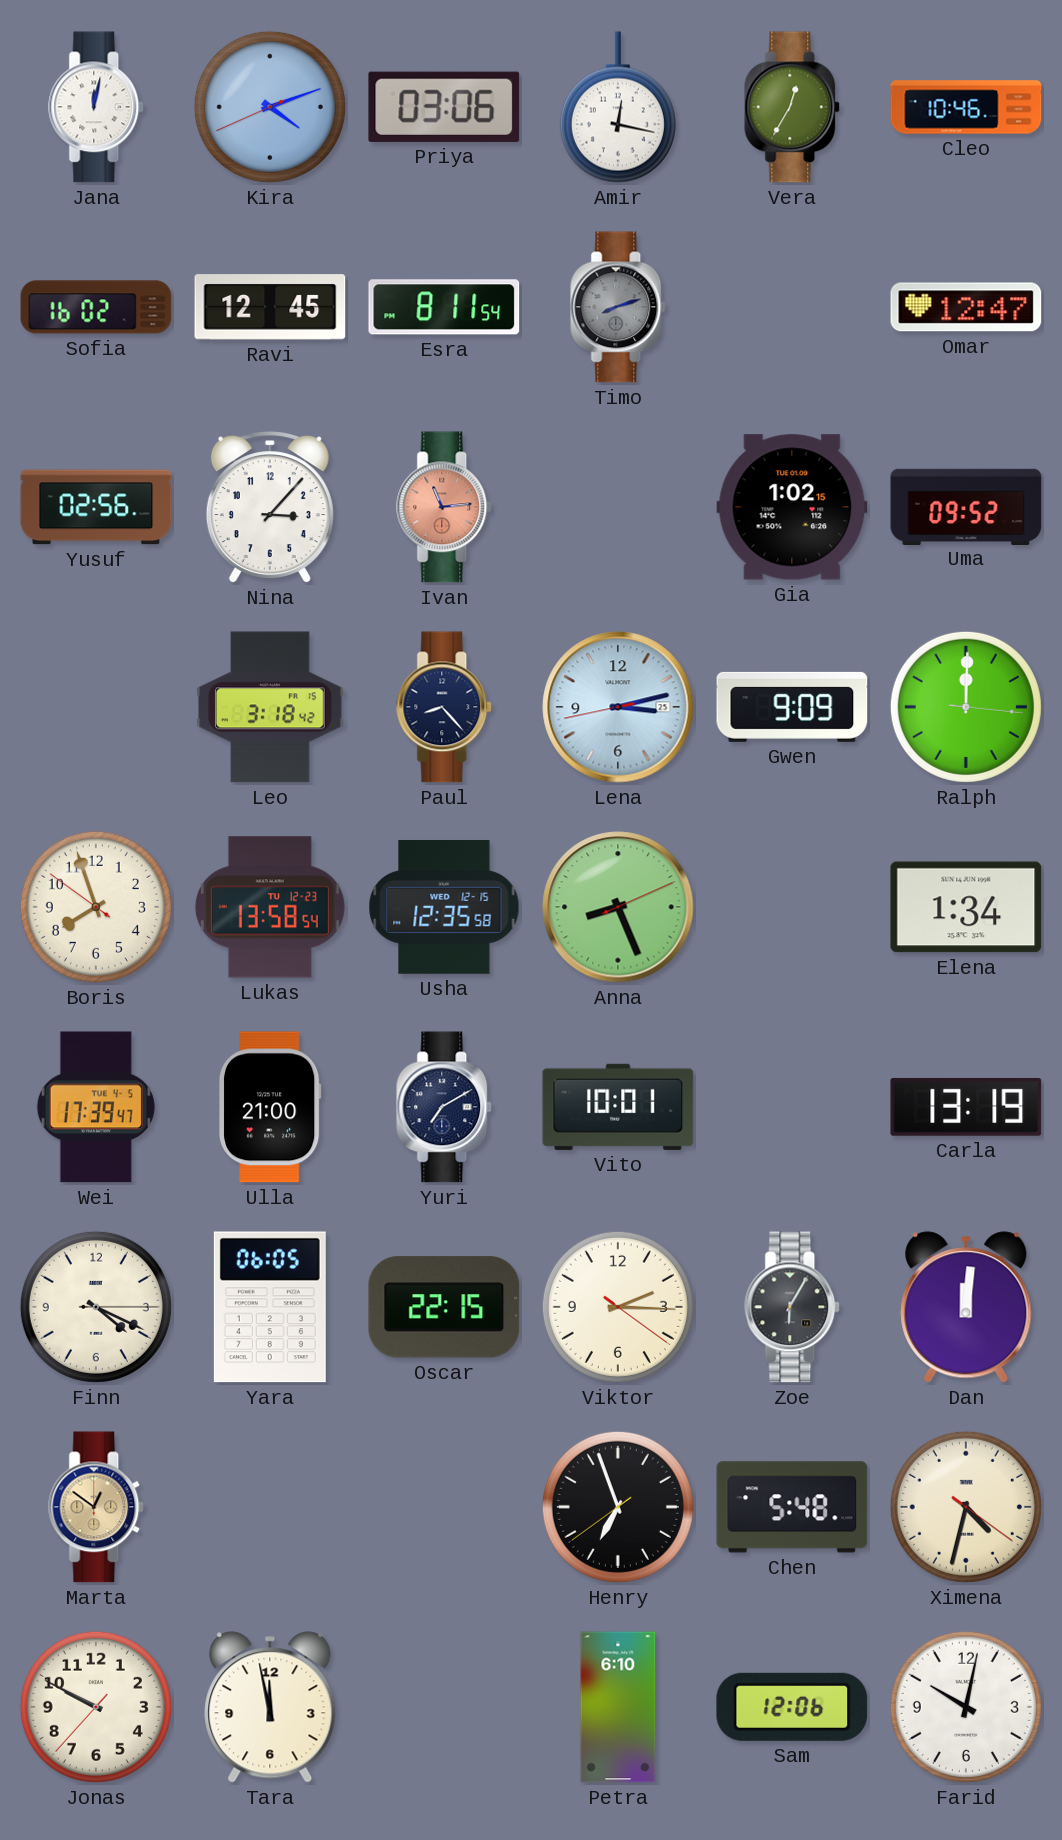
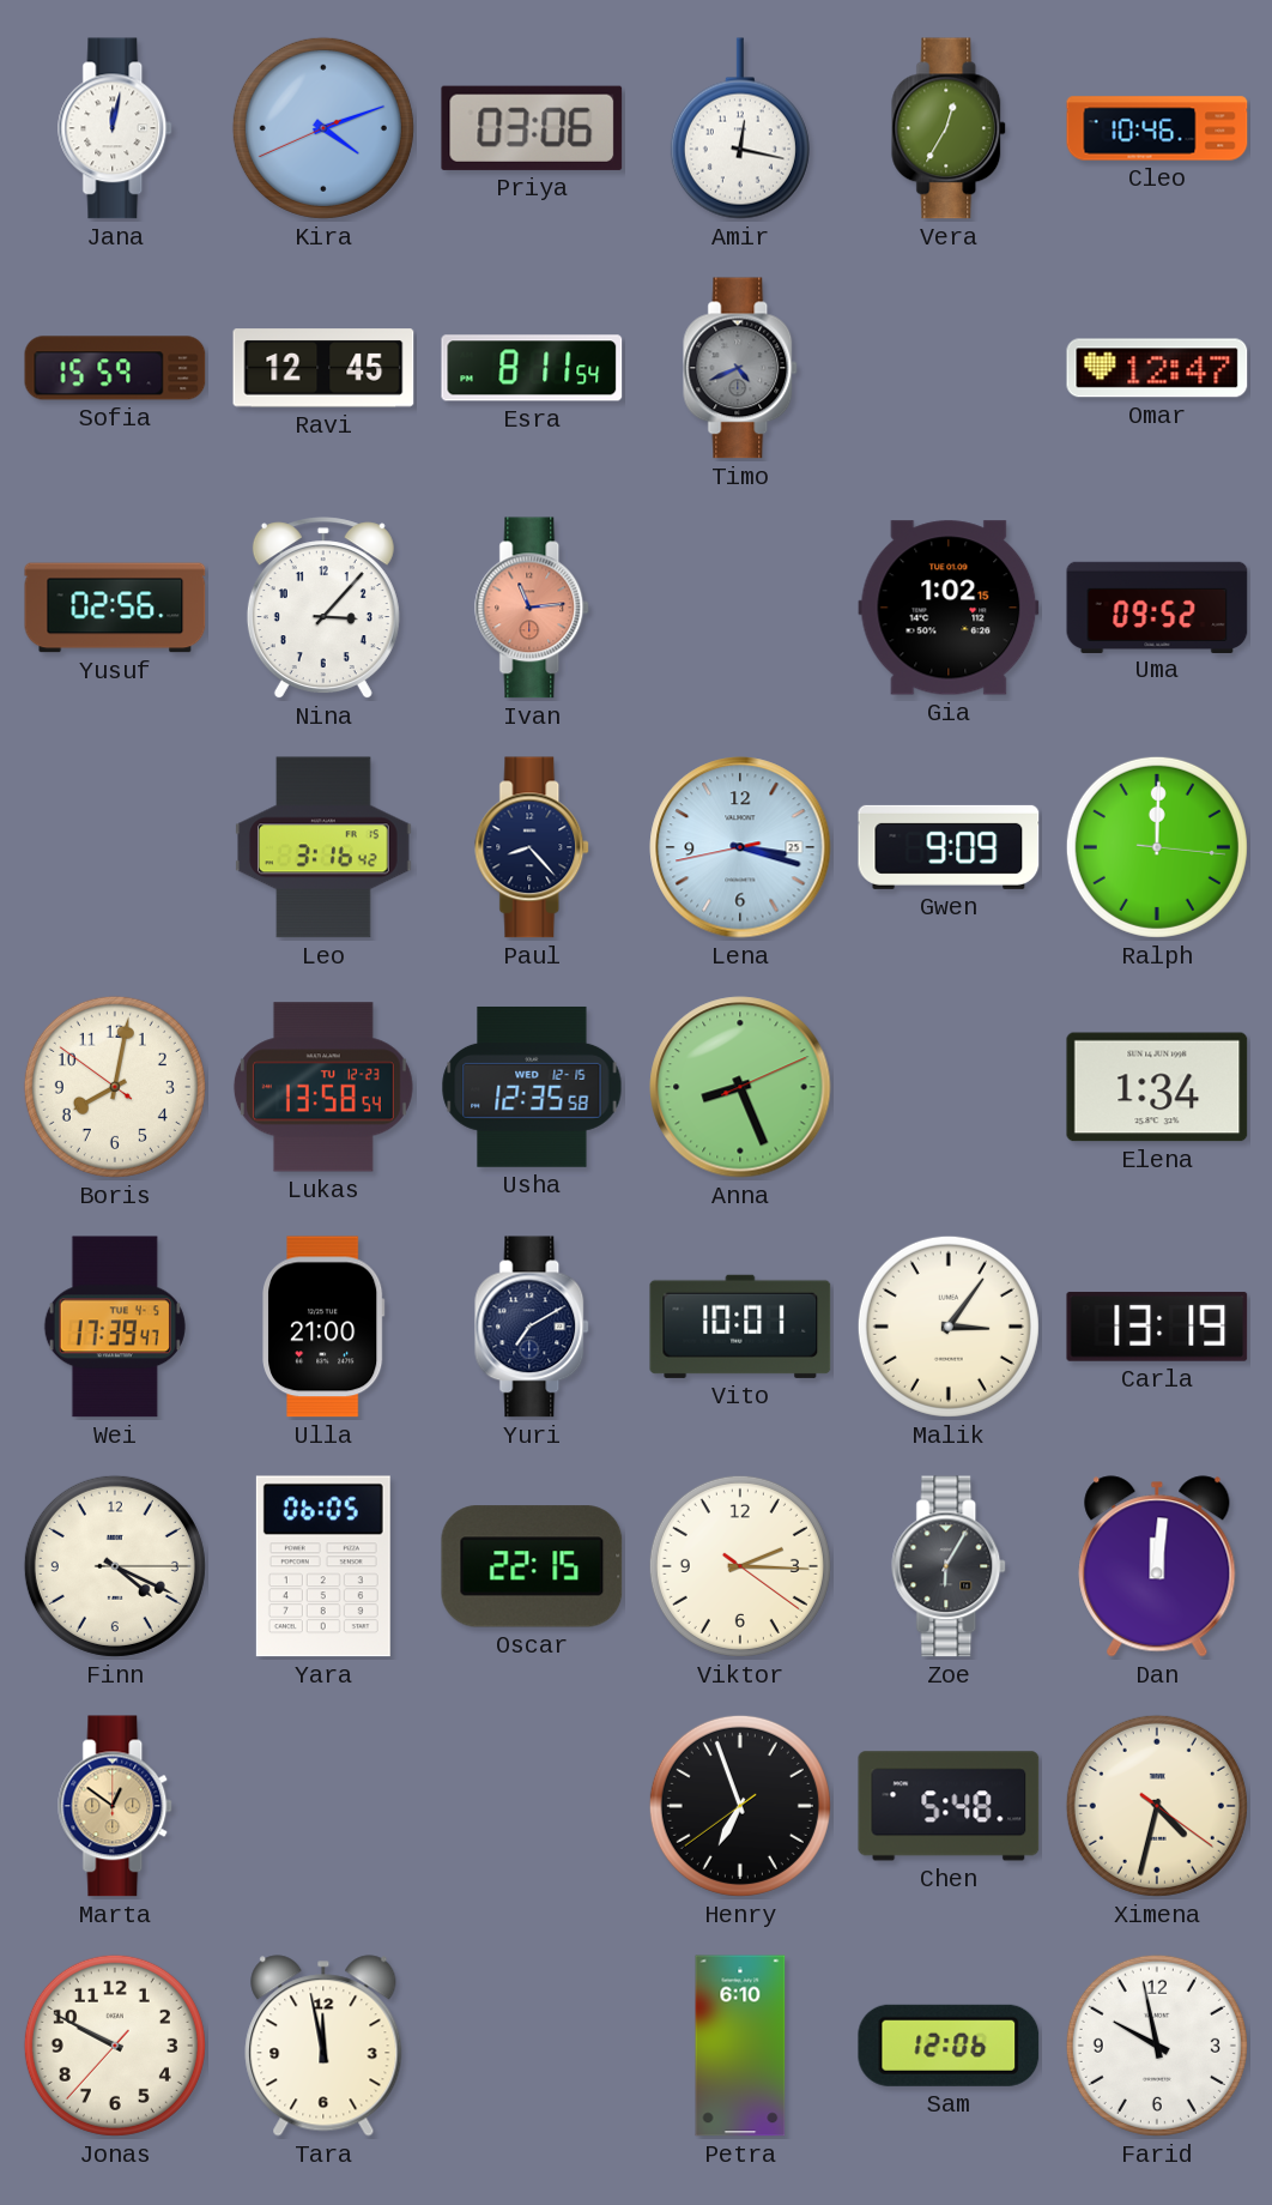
Sofia: 16:02 -> 15:59 (115, 368)
Timo: 8:12 -> 4:41 (741, 368)
Leo: 3:18 -> 3:16 (323, 847)
Lena: 3:12 -> 3:17 (740, 847)
Boris: 7:56 -> 8:01 (115, 1087)
Malik: none -> 3:06 (949, 1327)
Farid: 10:02 -> 9:58 (1157, 2046)
